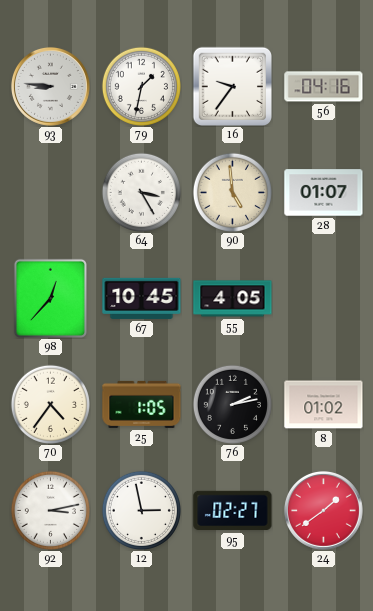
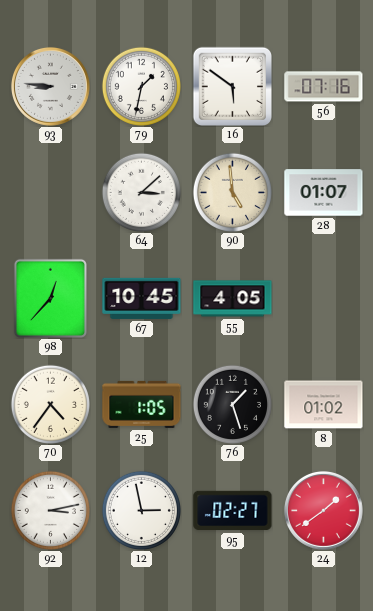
16: 9:36 -> 5:51 (232, 86)
56: 04:16 -> 07:16 (324, 87)
64: 3:25 -> 3:08 (141, 192)
76: 2:13 -> 1:27 (232, 404)
